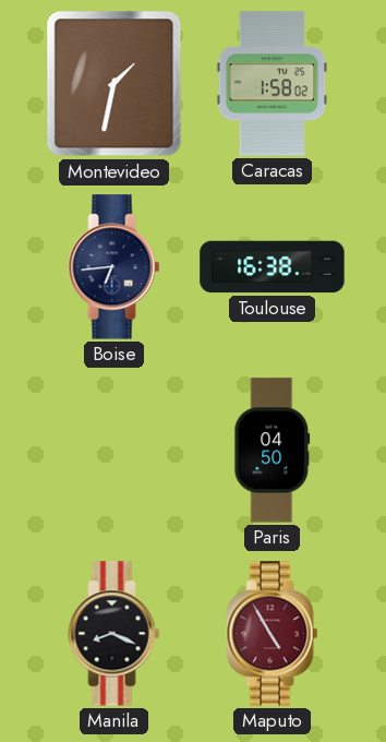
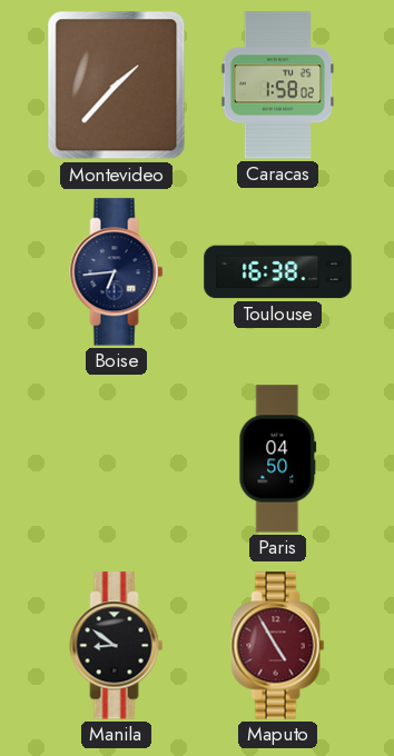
Montevideo: 1:32 -> 1:37 (117, 86)
Manila: 8:19 -> 8:51 (117, 646)
